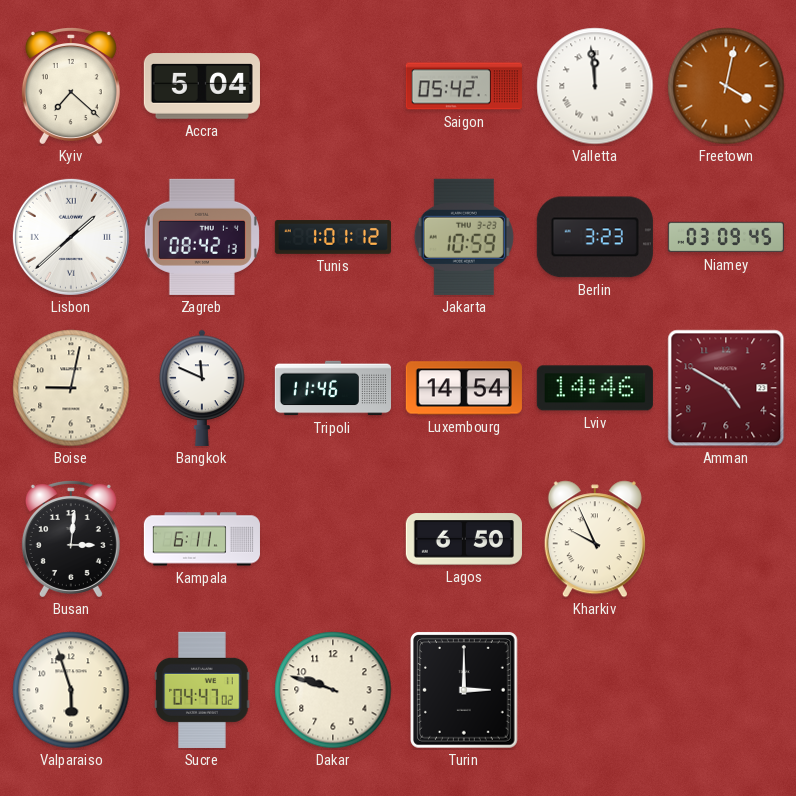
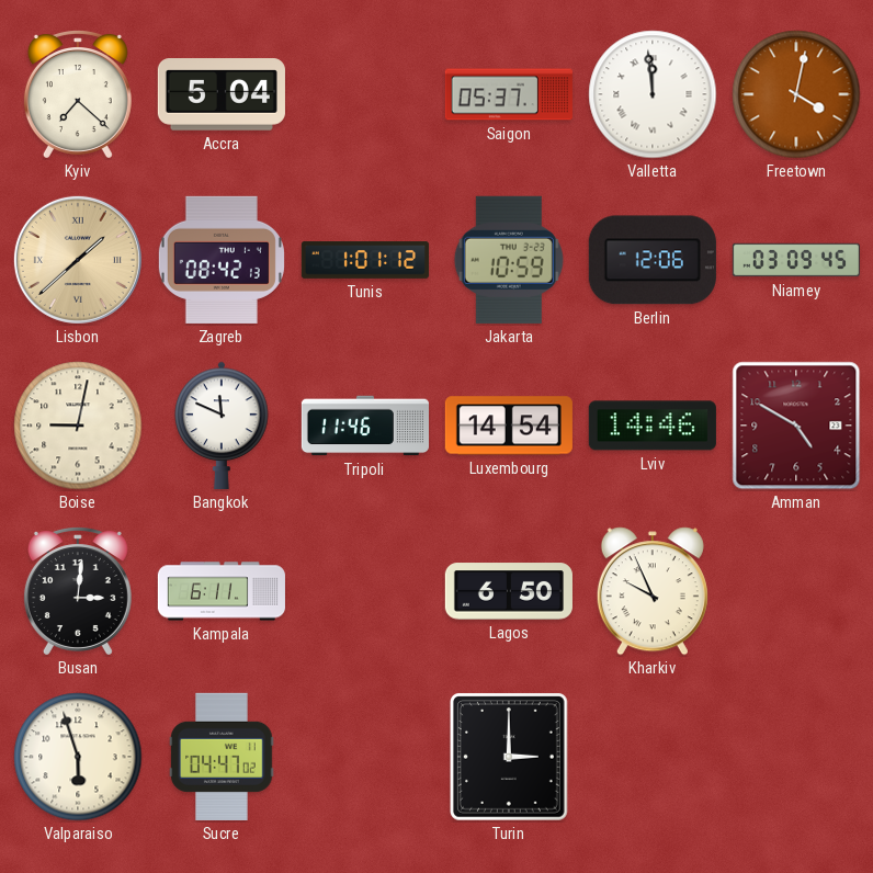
Saigon: 05:42 -> 05:37 (509, 94)
Lisbon dial: white -> champagne (78, 260)
Berlin: 3:23 -> 12:06 (653, 260)
Dakar: 9:48 -> none (333, 690)
